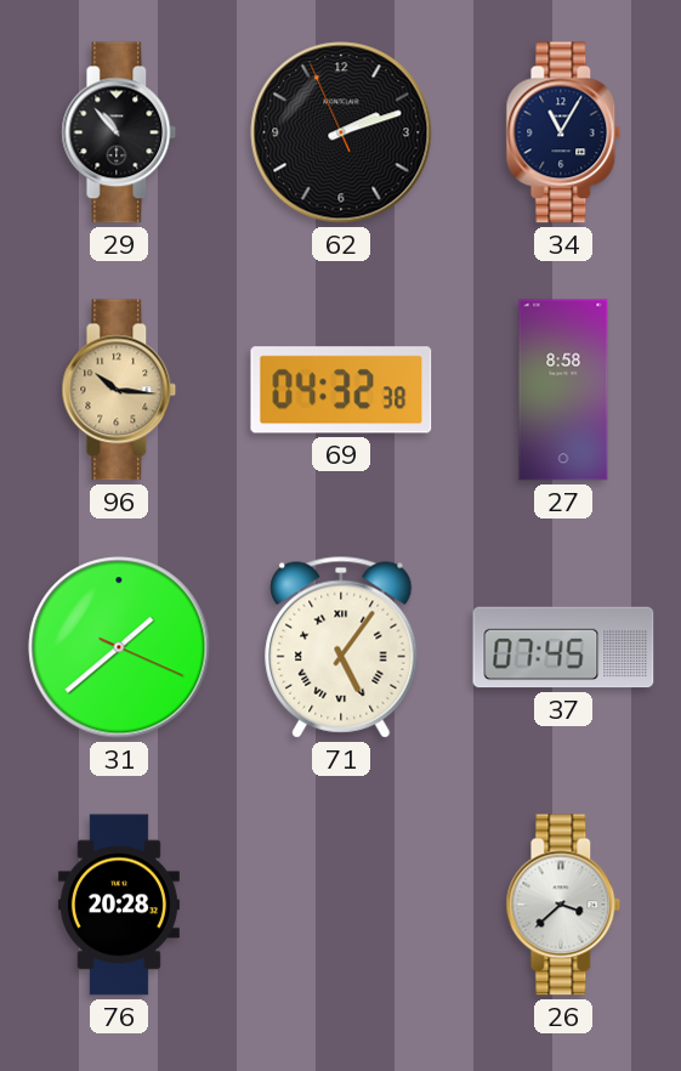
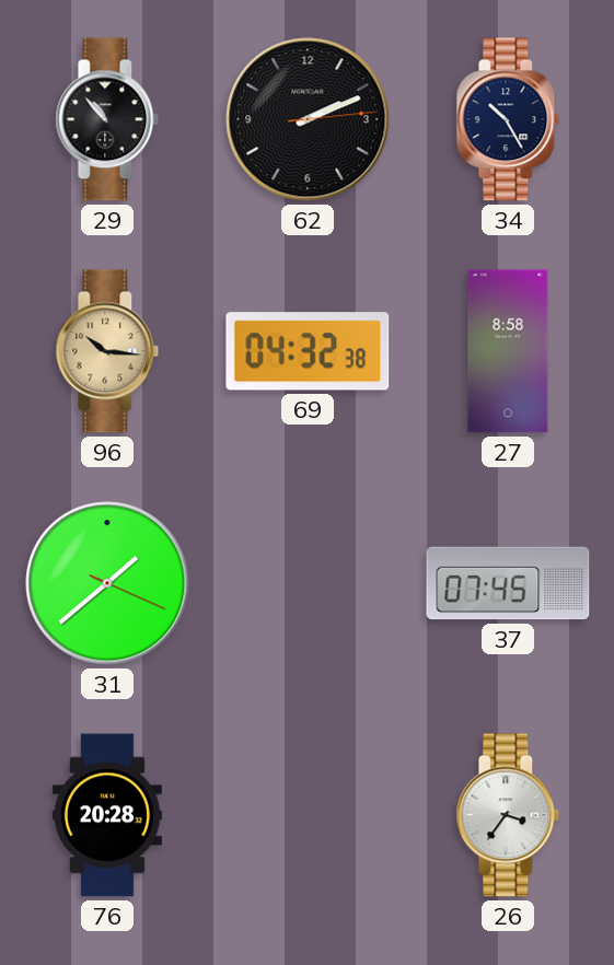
62: 2:11:56 -> 2:11:14 (308, 119)
34: 11:05 -> 10:25 (508, 119)
71: 5:06 -> none (341, 647)
26: 3:38 -> 3:36 (508, 815)
